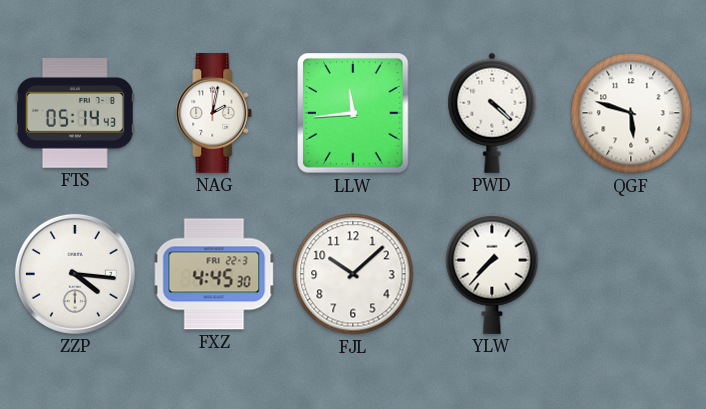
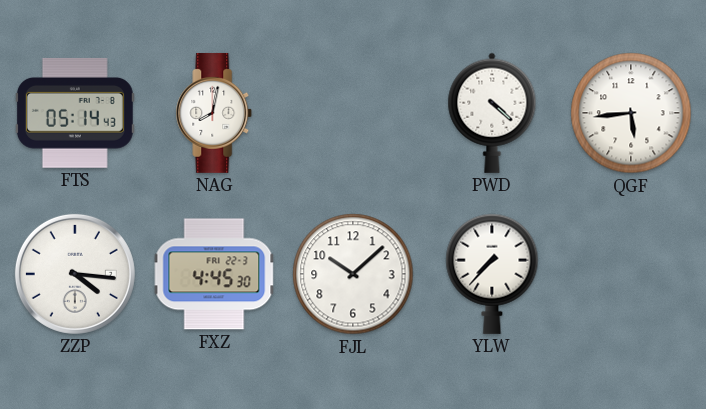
NAG: 2:02 -> 8:02 (214, 113)
LLW: 11:44 -> none (353, 113)
QGF: 5:48 -> 5:44 (631, 113)
